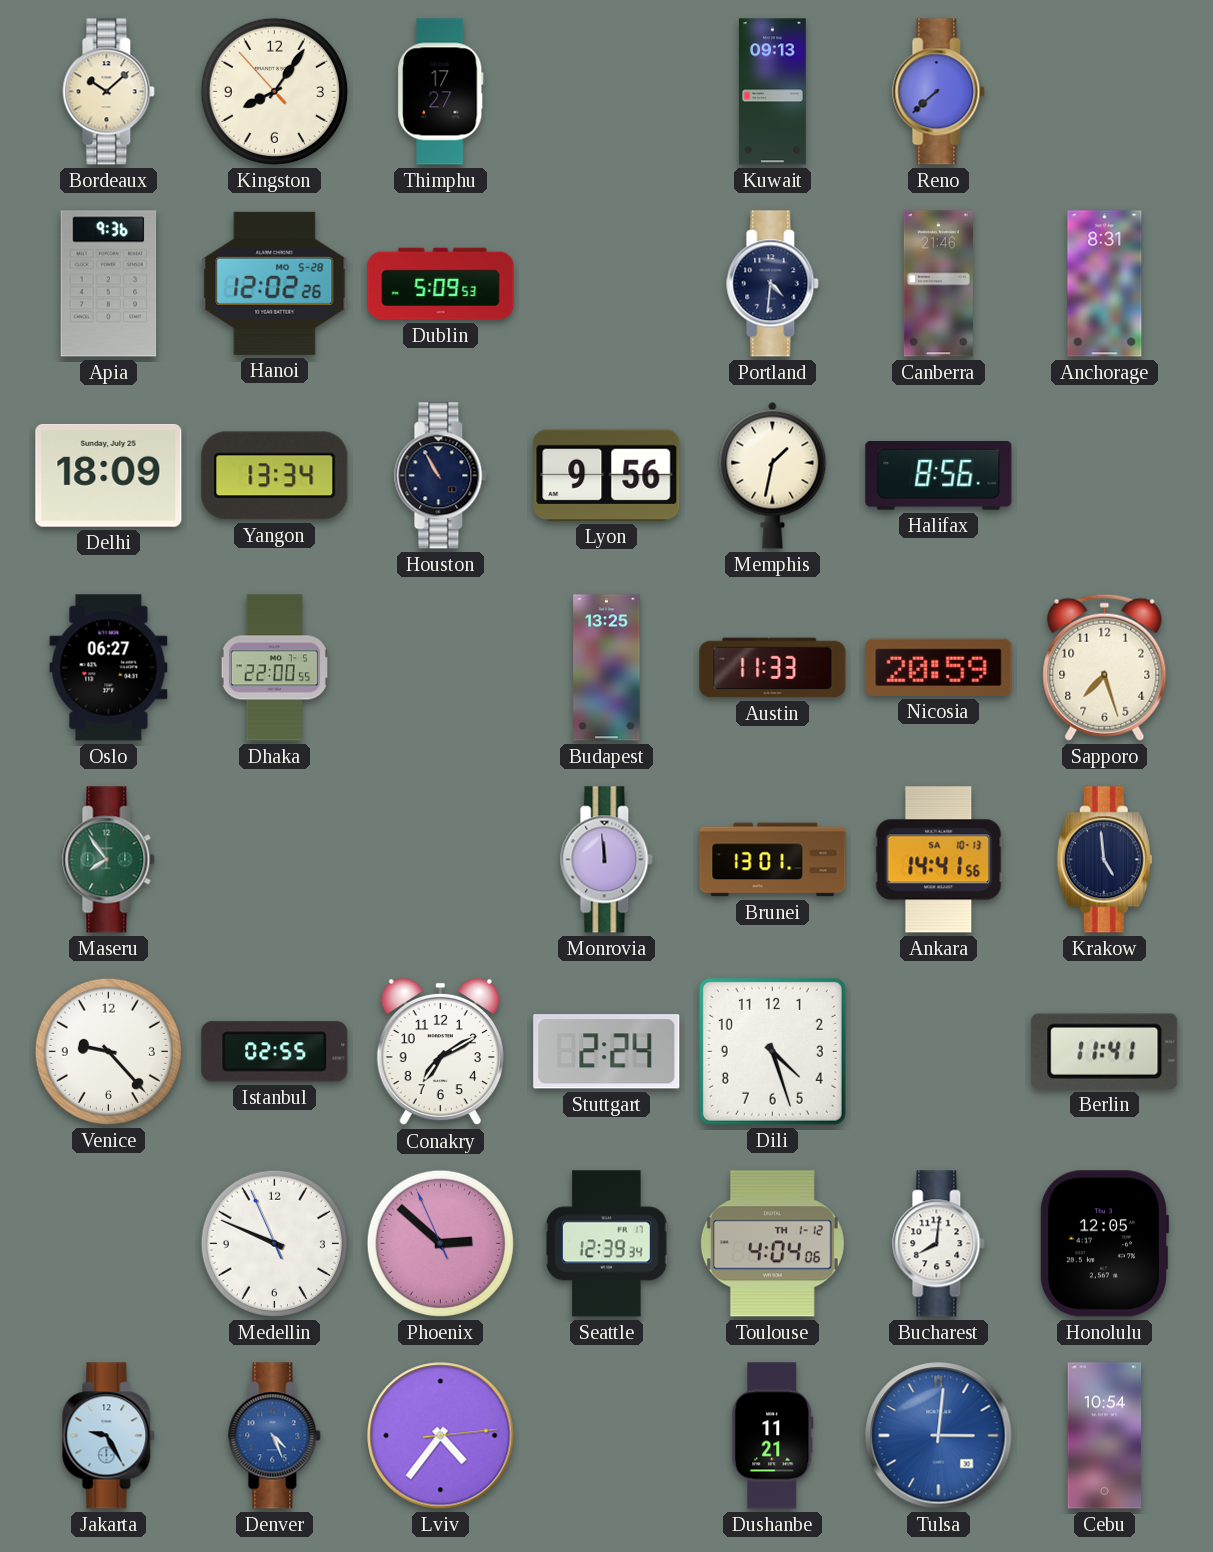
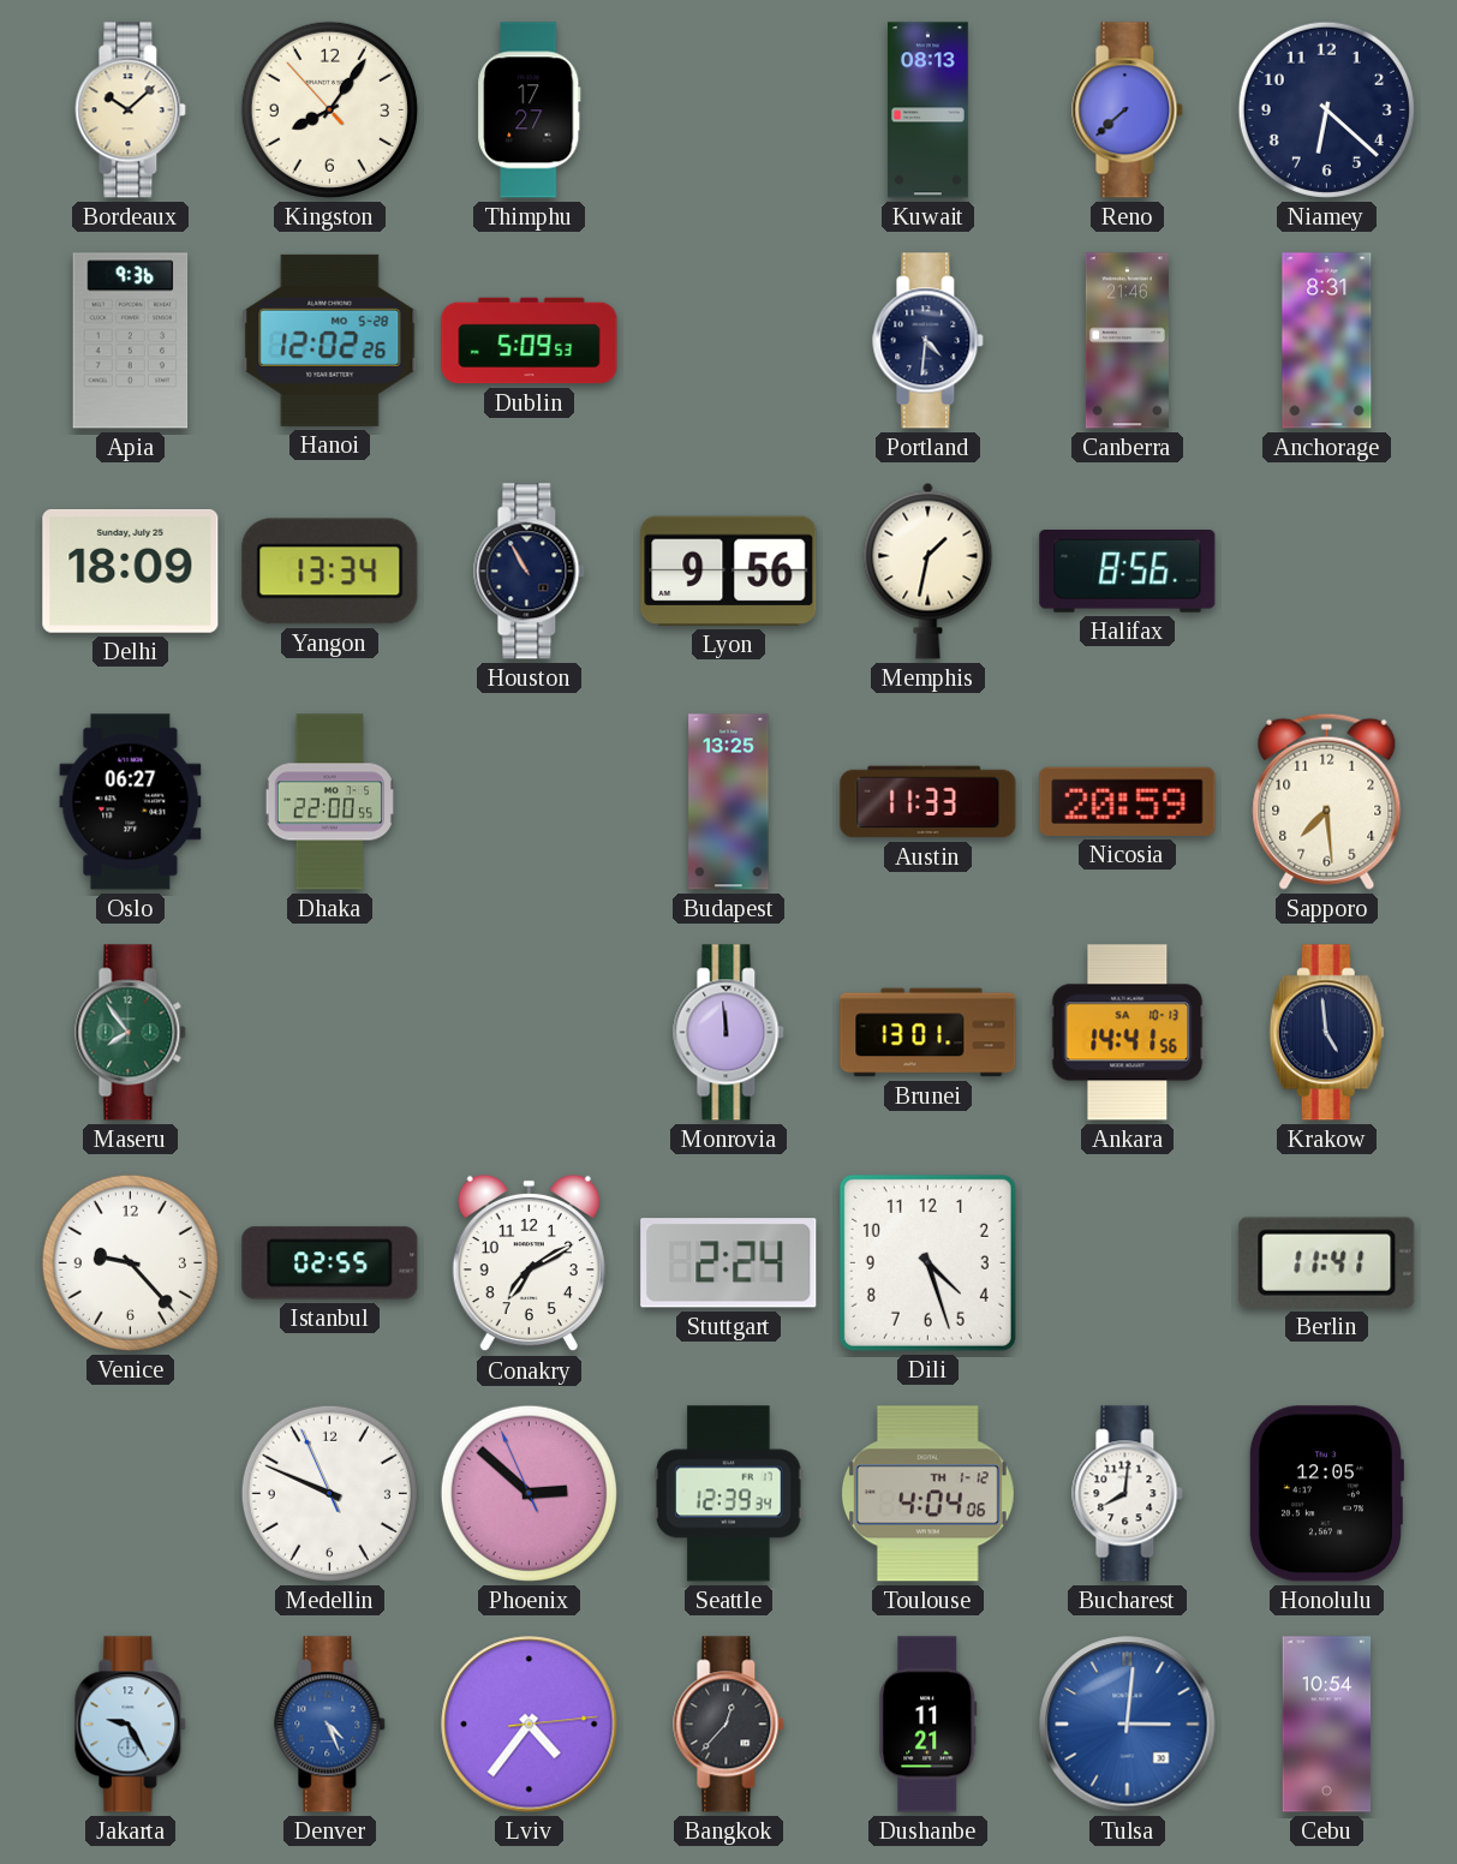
Kuwait: 09:13 -> 08:13 (927, 110)
Niamey: none -> 6:22 (1326, 109)
Sapporo: 7:27 -> 7:29 (1327, 801)
Bangkok: none -> 12:37 (729, 1725)
